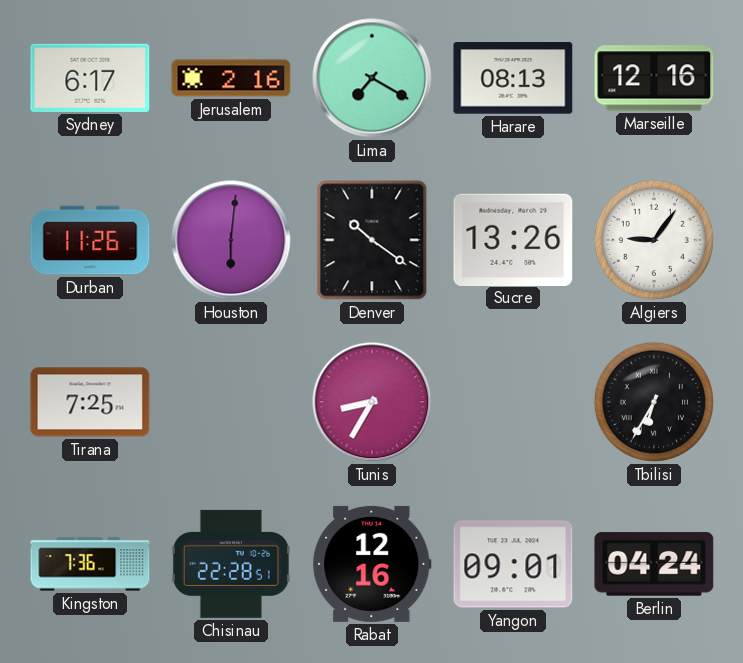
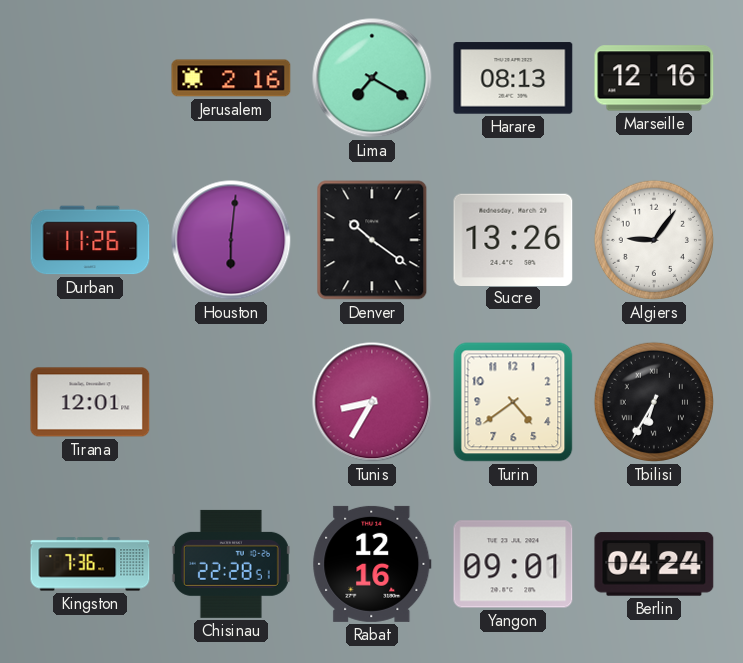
Sydney: 6:17 -> none (90, 78)
Tirana: 7:25 -> 12:01 (90, 402)
Turin: none -> 4:39 (513, 402)
